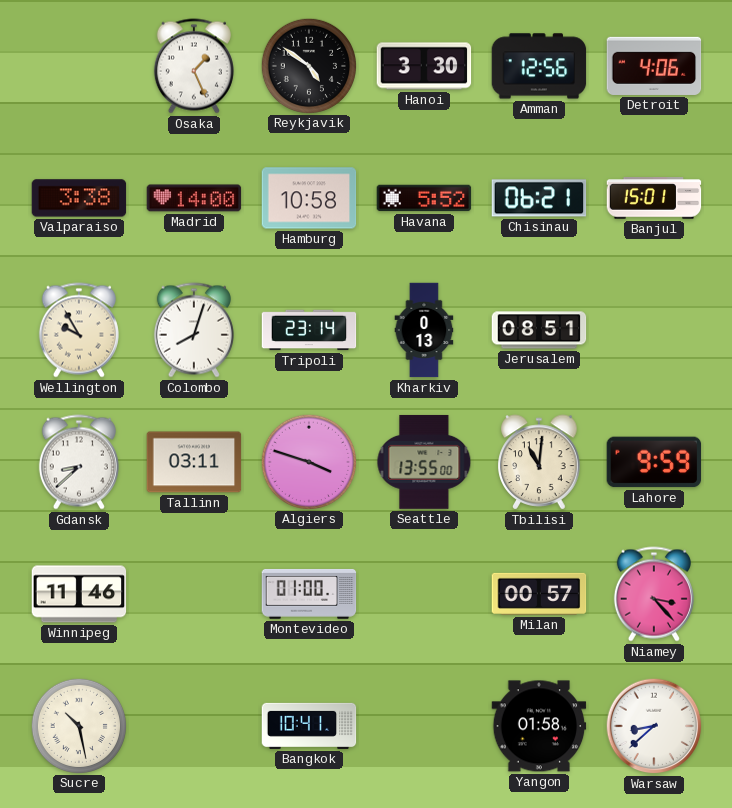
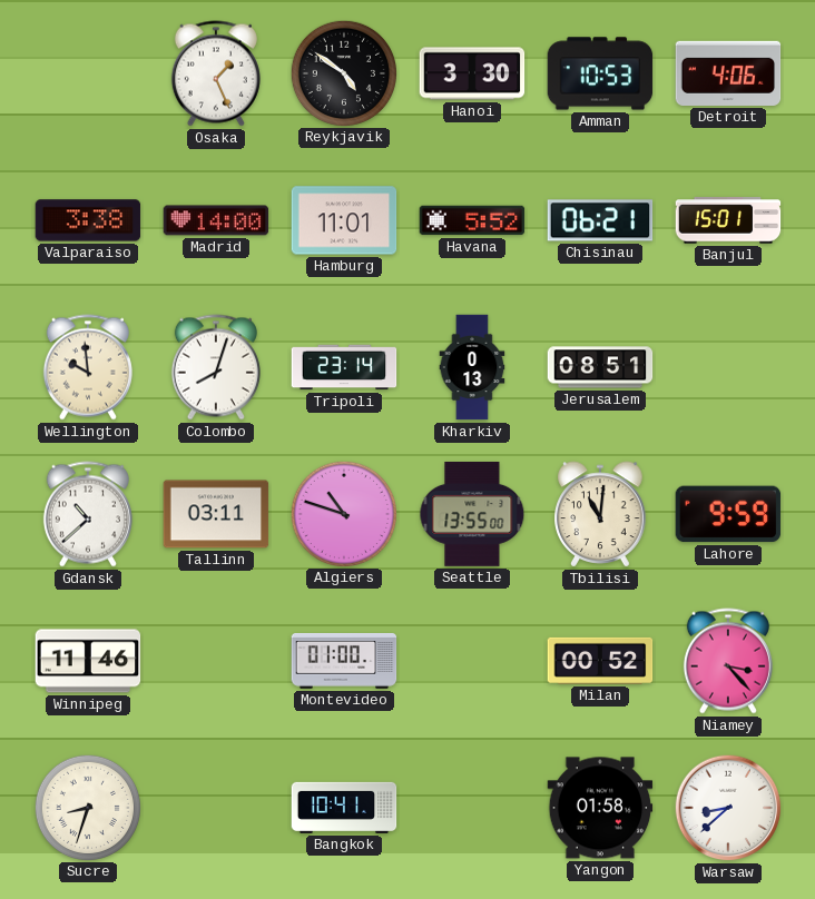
Amman: 12:56 -> 10:53 (600, 73)
Hamburg: 10:58 -> 11:01 (344, 220)
Wellington: 9:55 -> 9:59 (88, 367)
Gdansk: 8:38 -> 10:38 (88, 514)
Algiers: 3:48 -> 10:48 (343, 513)
Milan: 00:57 -> 00:52 (600, 661)
Sucre: 10:28 -> 8:33 (87, 807)
